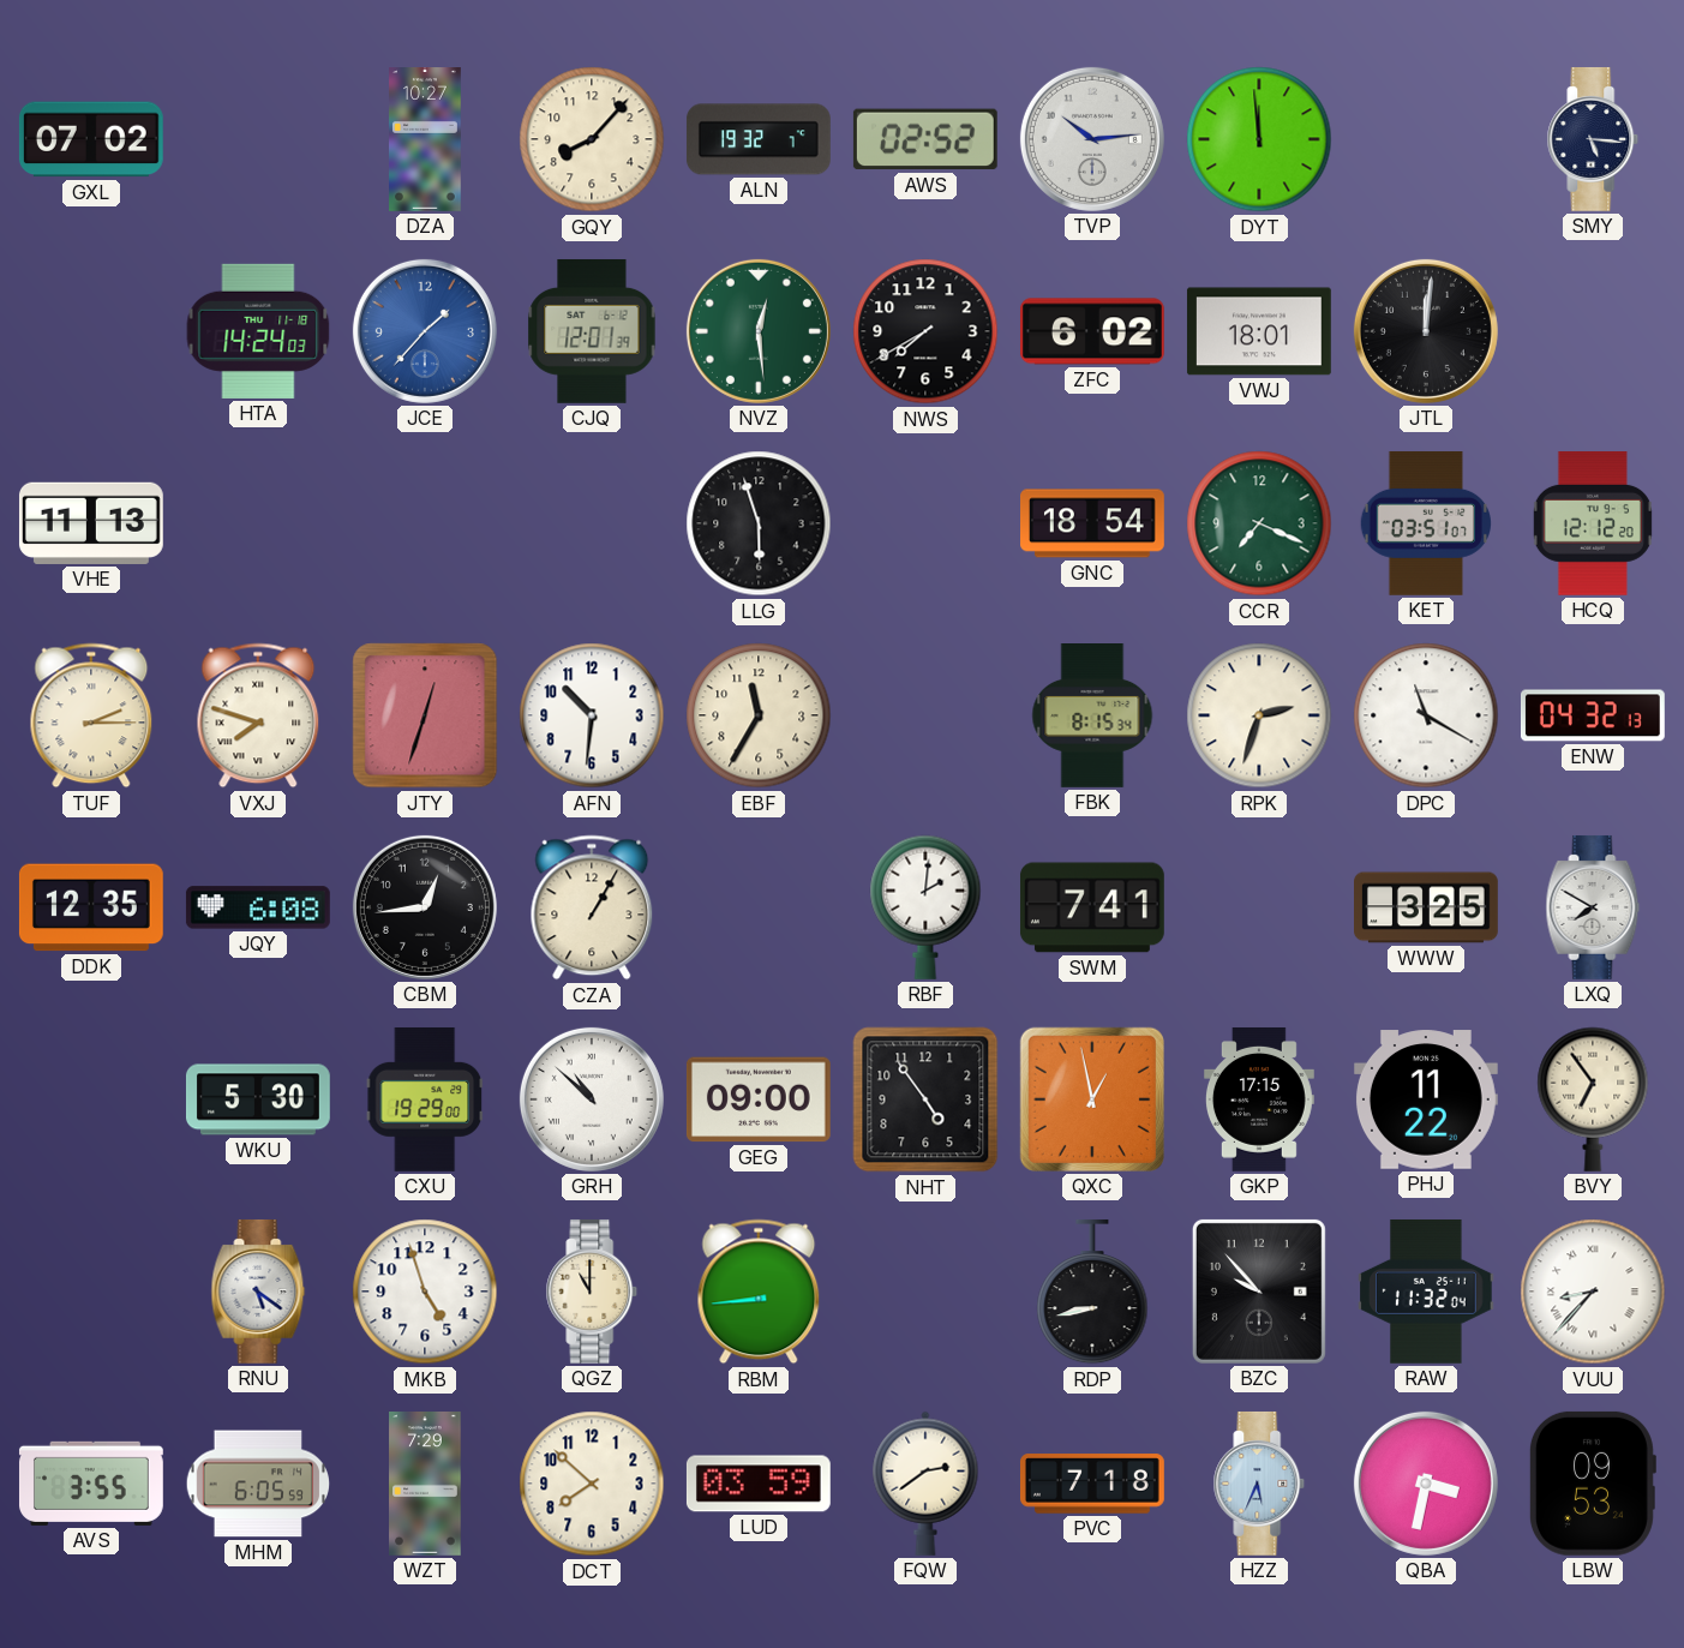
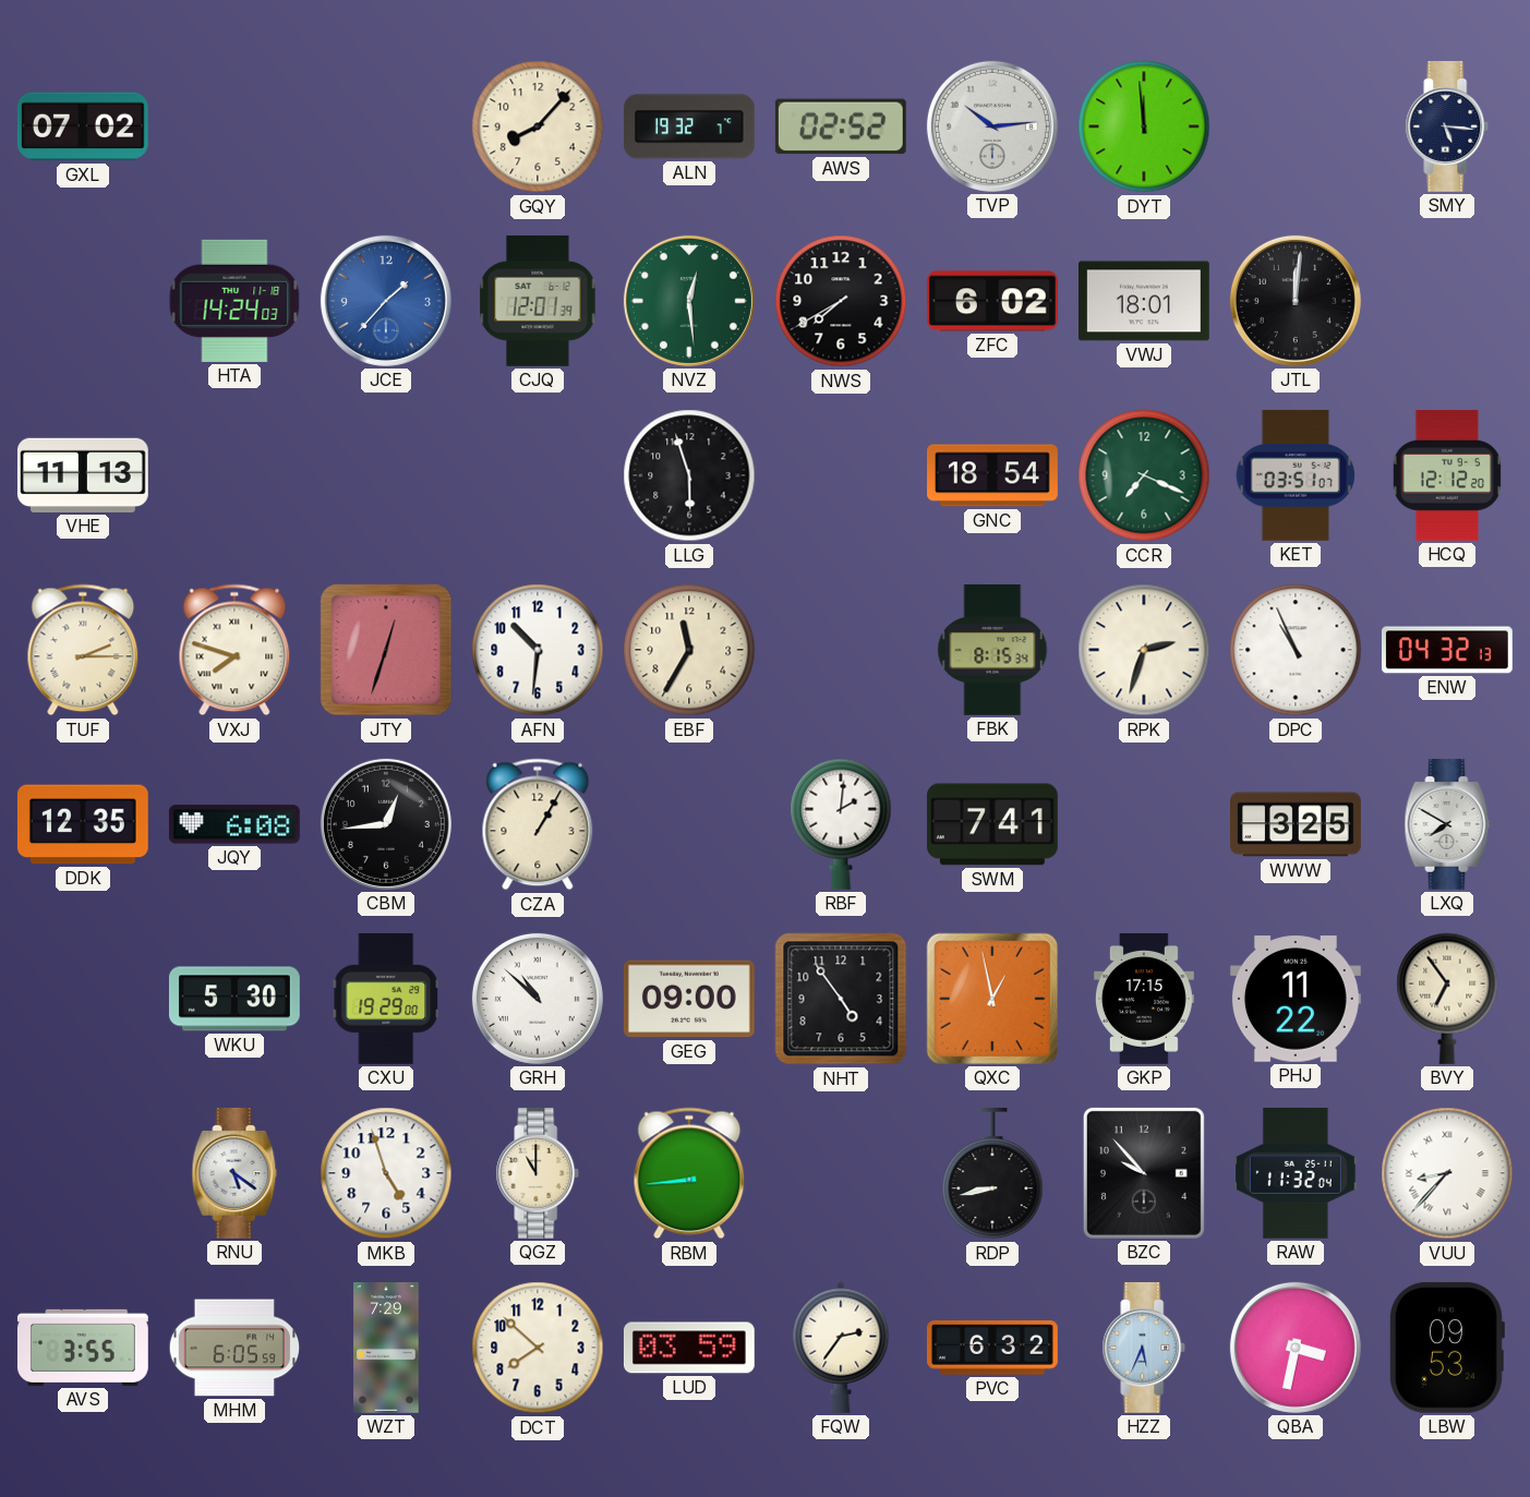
DZA: 10:27 -> none (426, 140)
DPC: 11:20 -> 10:56 (1296, 650)
FQW: 2:39 -> 2:36 (841, 1348)
PVC: 7:18 -> 6:32 (992, 1348)
